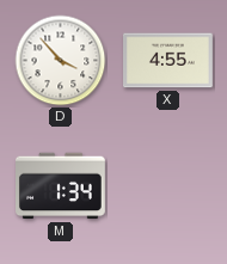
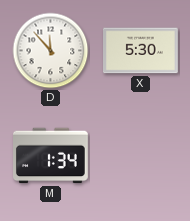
D: 3:53 -> 11:53 (51, 51)
X: 4:55 -> 5:30 (141, 51)
